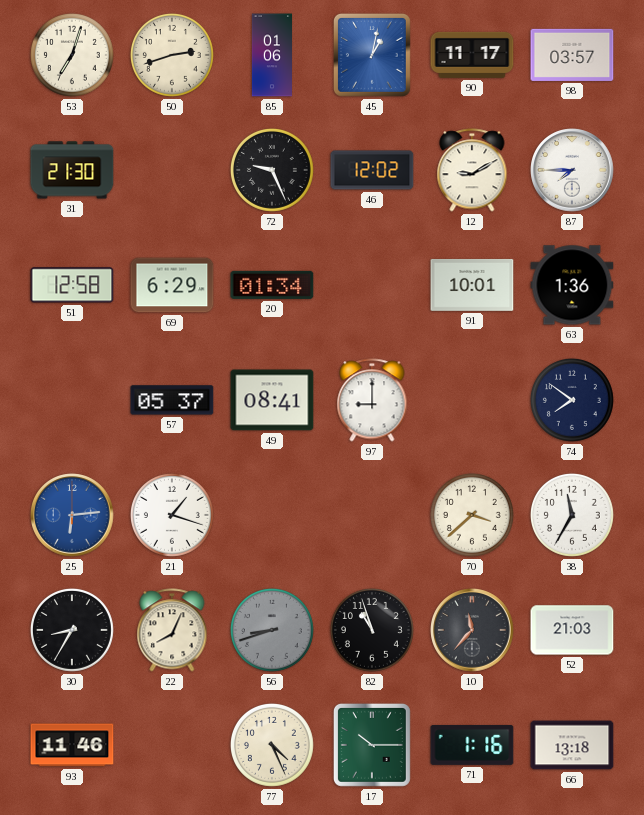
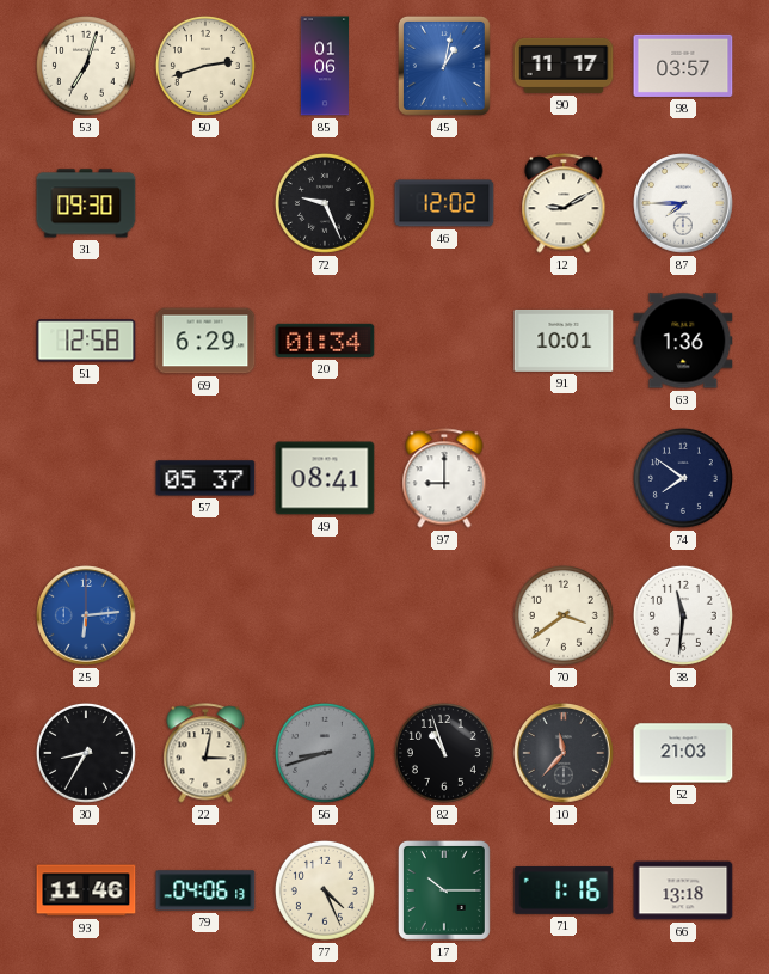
31: 21:30 -> 09:30 (86, 203)
21: 1:18 -> none (172, 515)
70: 3:38 -> 3:39 (564, 615)
38: 11:35 -> 11:31 (683, 615)
22: 8:04 -> 3:02 (205, 753)
79: none -> 04:06 (205, 890)
